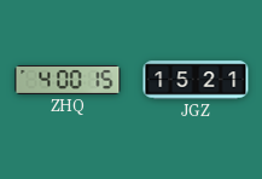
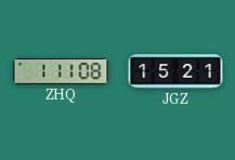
ZHQ: 4:00 -> 1:11 (61, 71)
